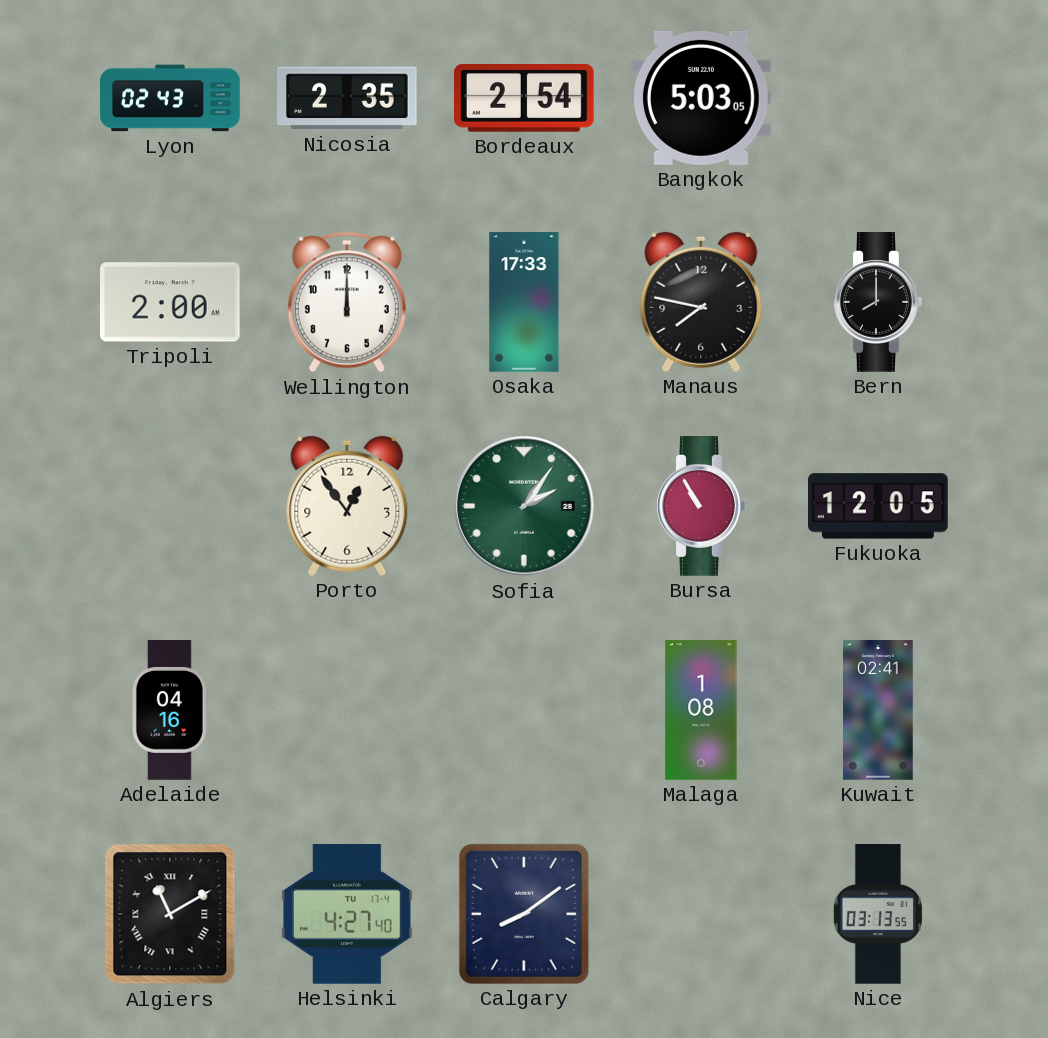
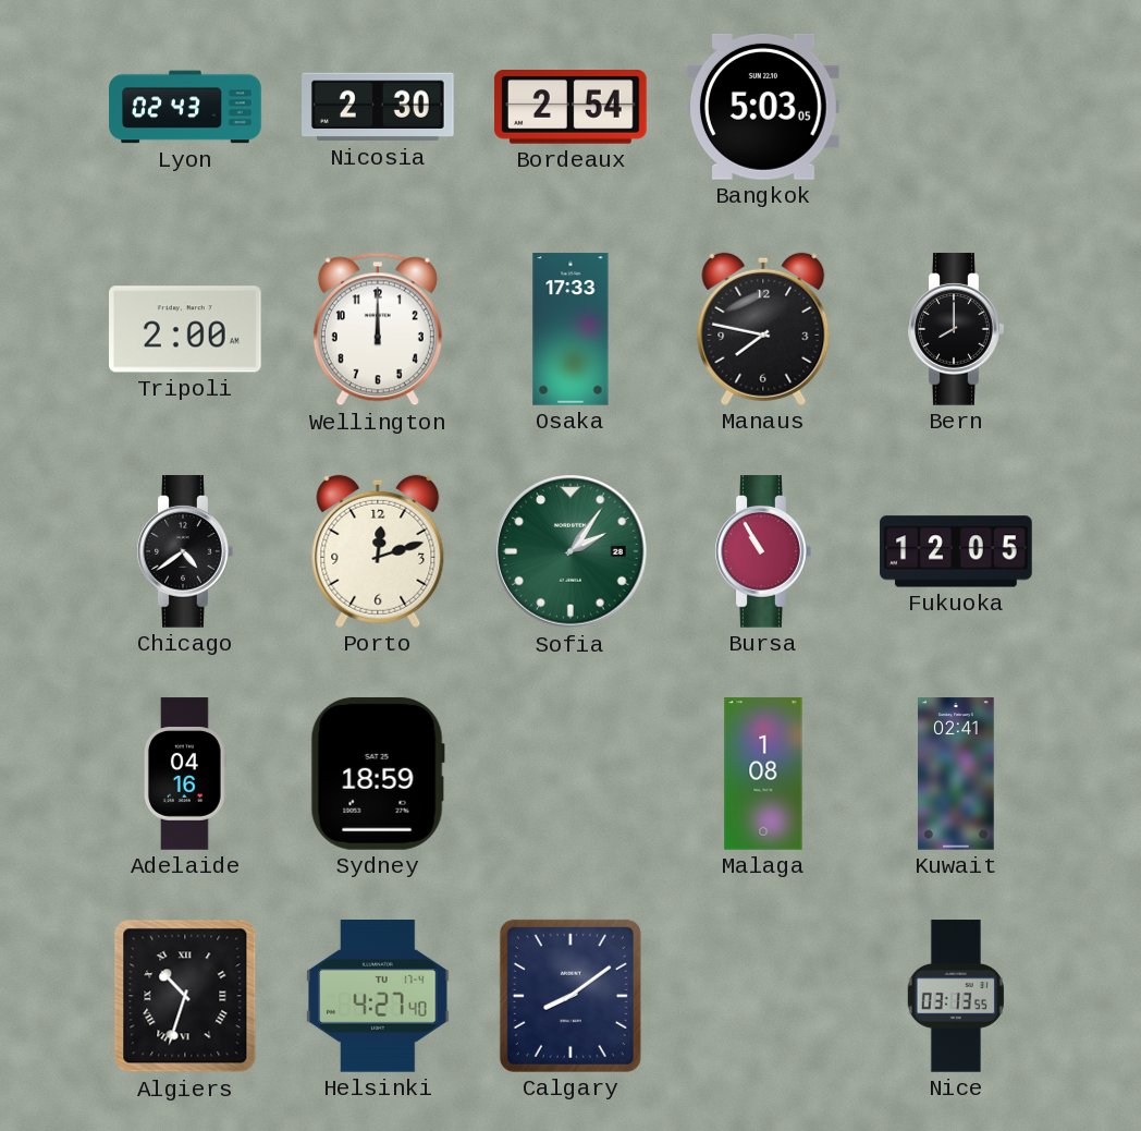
Nicosia: 2:35 -> 2:30 (379, 107)
Chicago: none -> 4:39 (185, 552)
Porto: 12:54 -> 12:12 (378, 551)
Sydney: none -> 18:59 (378, 774)
Algiers: 11:10 -> 10:33 (185, 996)
